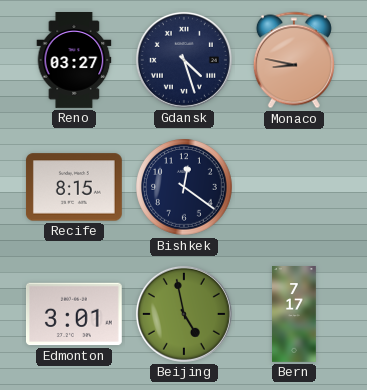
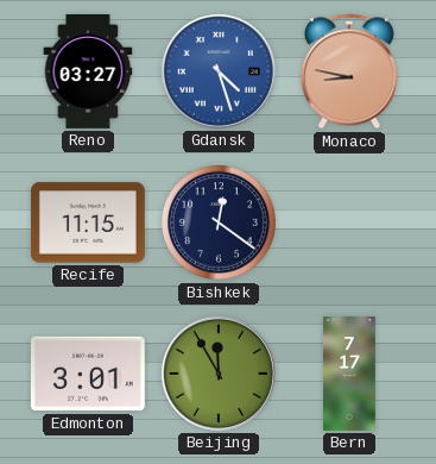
Gdansk dial: navy -> blue (219, 71)
Recife: 8:15 -> 11:15 (88, 222)
Beijing: 4:58 -> 11:55 (219, 374)
